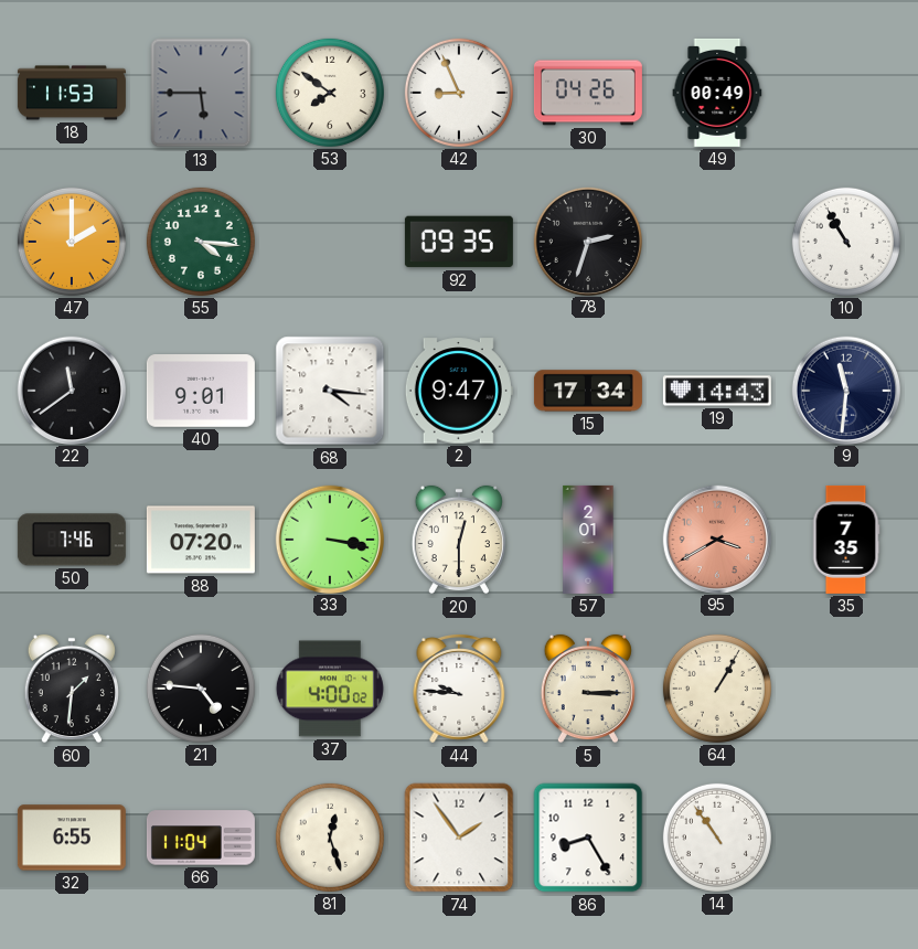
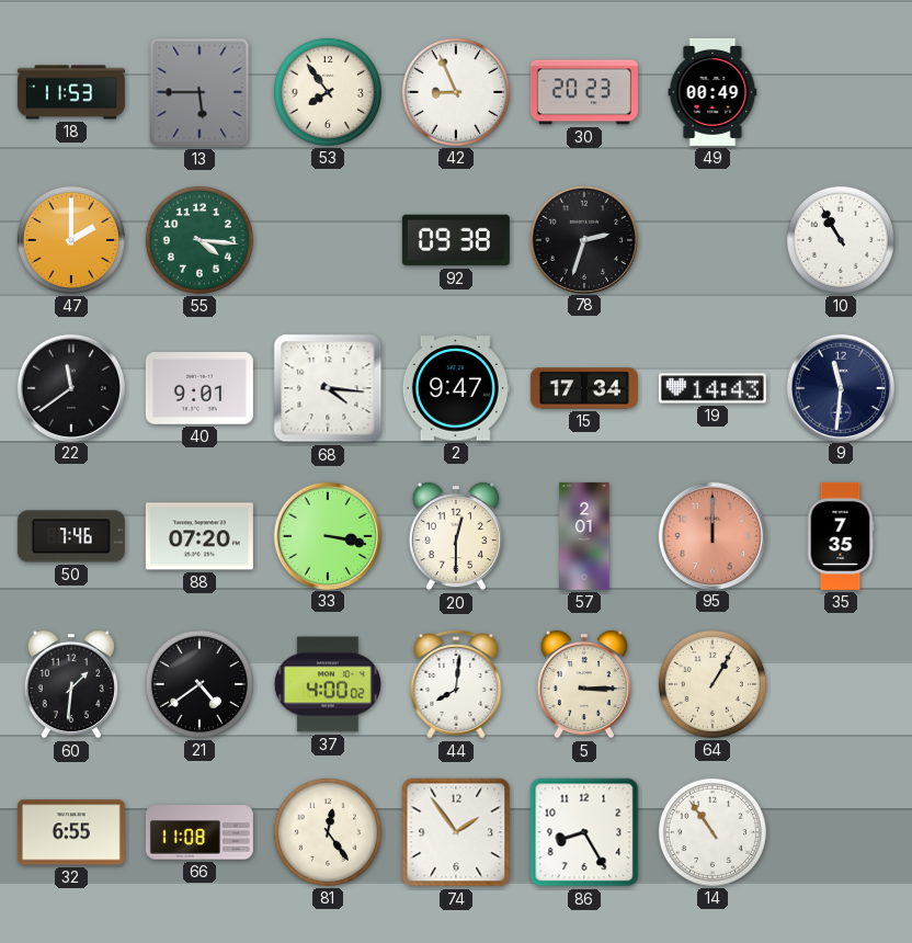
53: 7:51 -> 7:54 (328, 92)
30: 04:26 -> 20:23 (584, 92)
92: 09:35 -> 09:38 (456, 240)
95: 3:40 -> 12:00 (711, 535)
21: 4:46 -> 4:39 (200, 684)
44: 9:46 -> 8:01 (456, 684)
66: 11:04 -> 11:08 (200, 832)
81: 12:27 -> 12:24 (328, 832)
